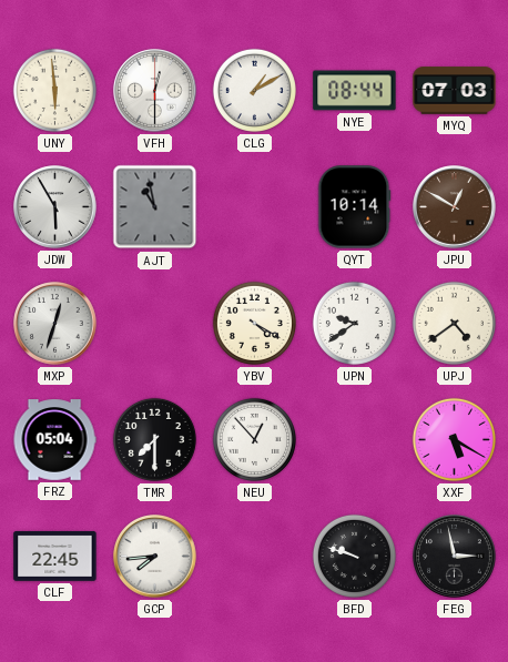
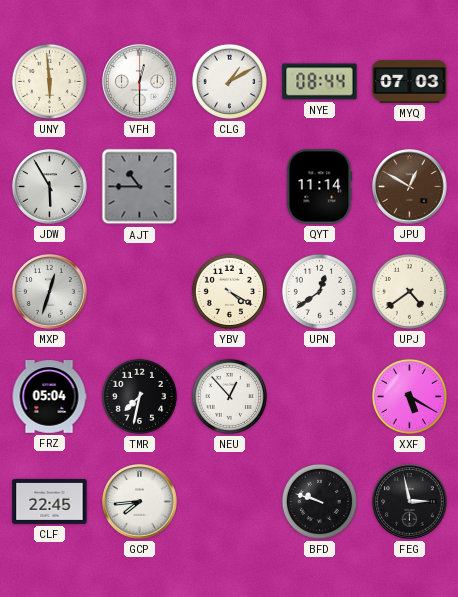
AJT: 10:58 -> 10:45 (140, 187)
QYT: 10:14 -> 11:14 (320, 187)
UPN: 9:39 -> 12:39 (319, 291)
TMR: 7:30 -> 7:32 (139, 396)
